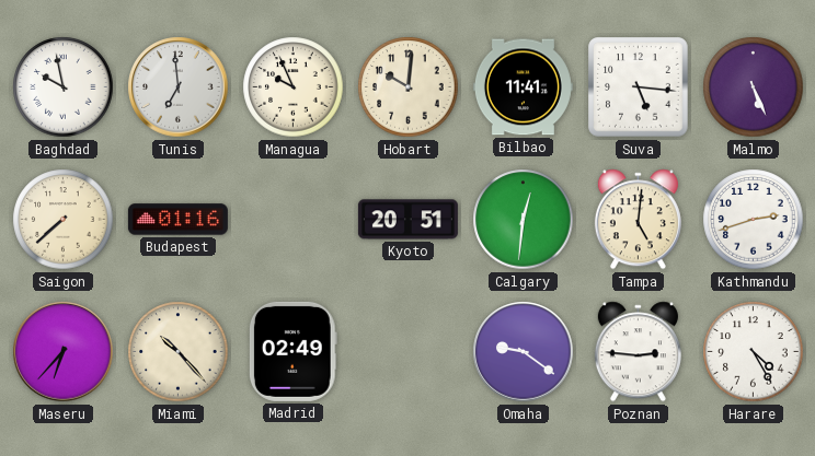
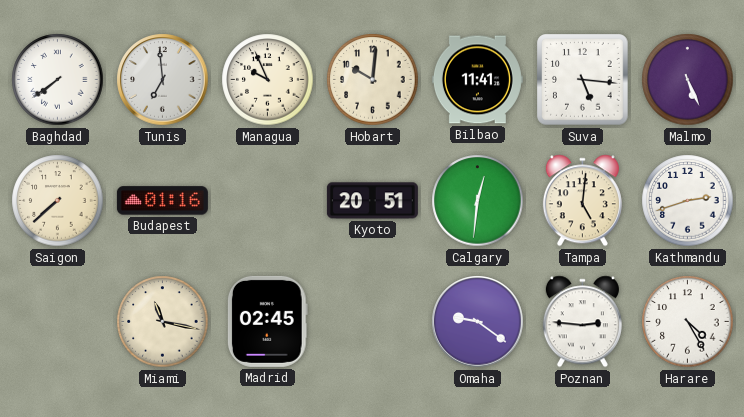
Baghdad: 9:58 -> 7:39 (58, 80)
Maseru: 6:37 -> none (64, 352)
Miami: 10:23 -> 11:17 (163, 322)
Madrid: 02:49 -> 02:45 (267, 321)
